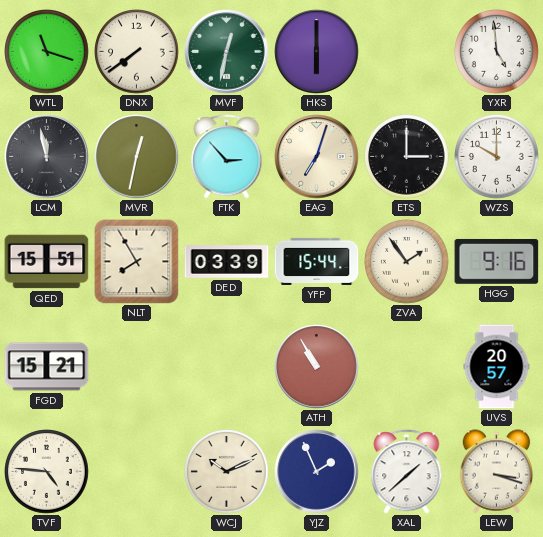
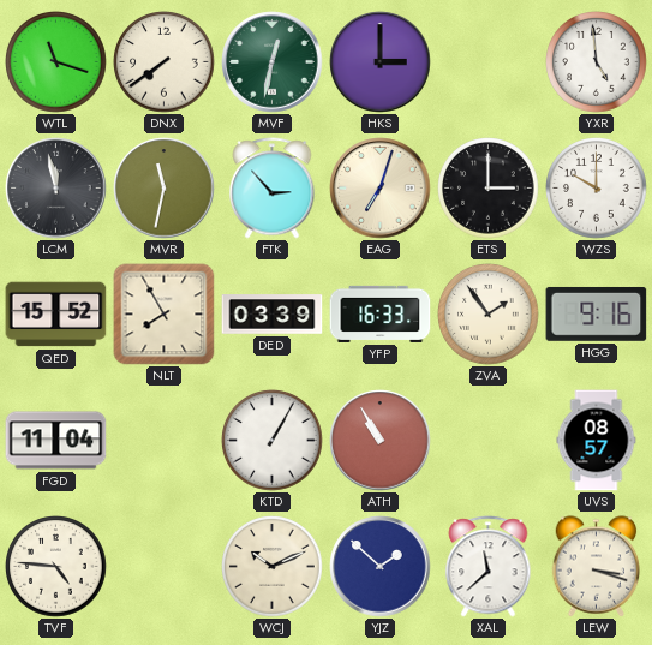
HKS: 6:00 -> 3:00 (381, 62)
MVR: 12:32 -> 11:32 (165, 189)
QED: 15:51 -> 15:52 (56, 315)
YFP: 15:44 -> 16:33 (381, 313)
FGD: 15:21 -> 11:04 (56, 441)
KTD: none -> 1:05 (273, 441)
UVS: 20:57 -> 08:57 (597, 441)
YJZ: 1:56 -> 1:52 (381, 567)
XAL: 1:38 -> 11:38 (489, 567)
